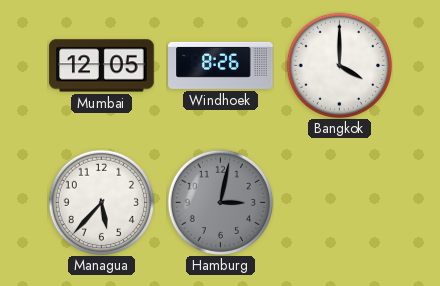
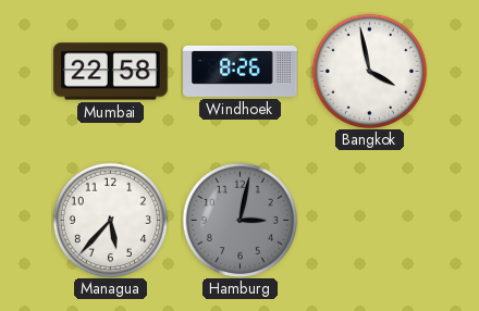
Mumbai: 12:05 -> 22:58 (111, 72)
Bangkok: 4:00 -> 3:58 (369, 71)
